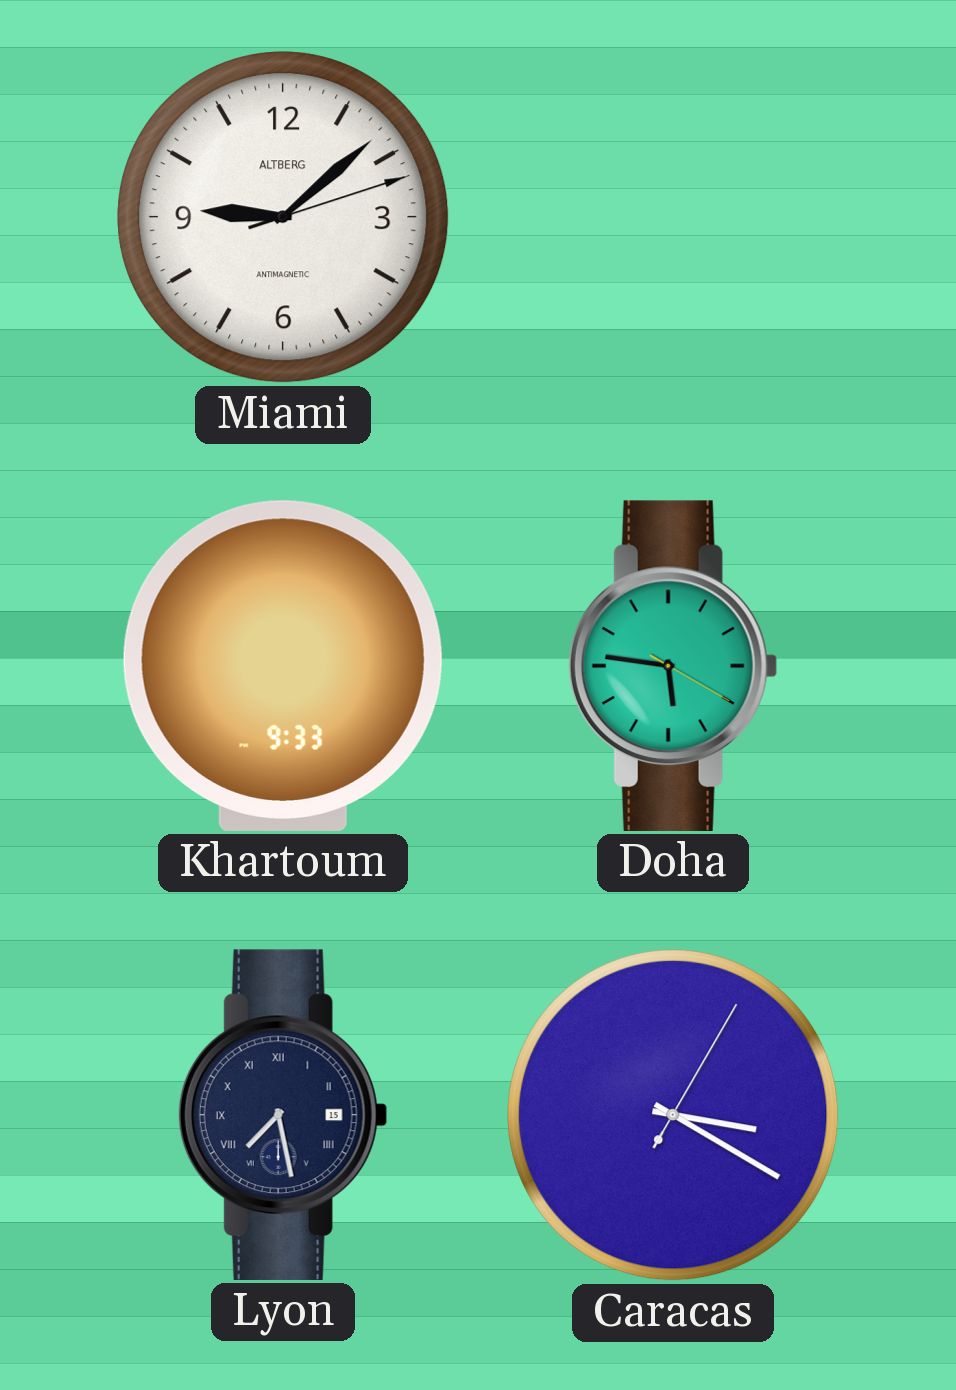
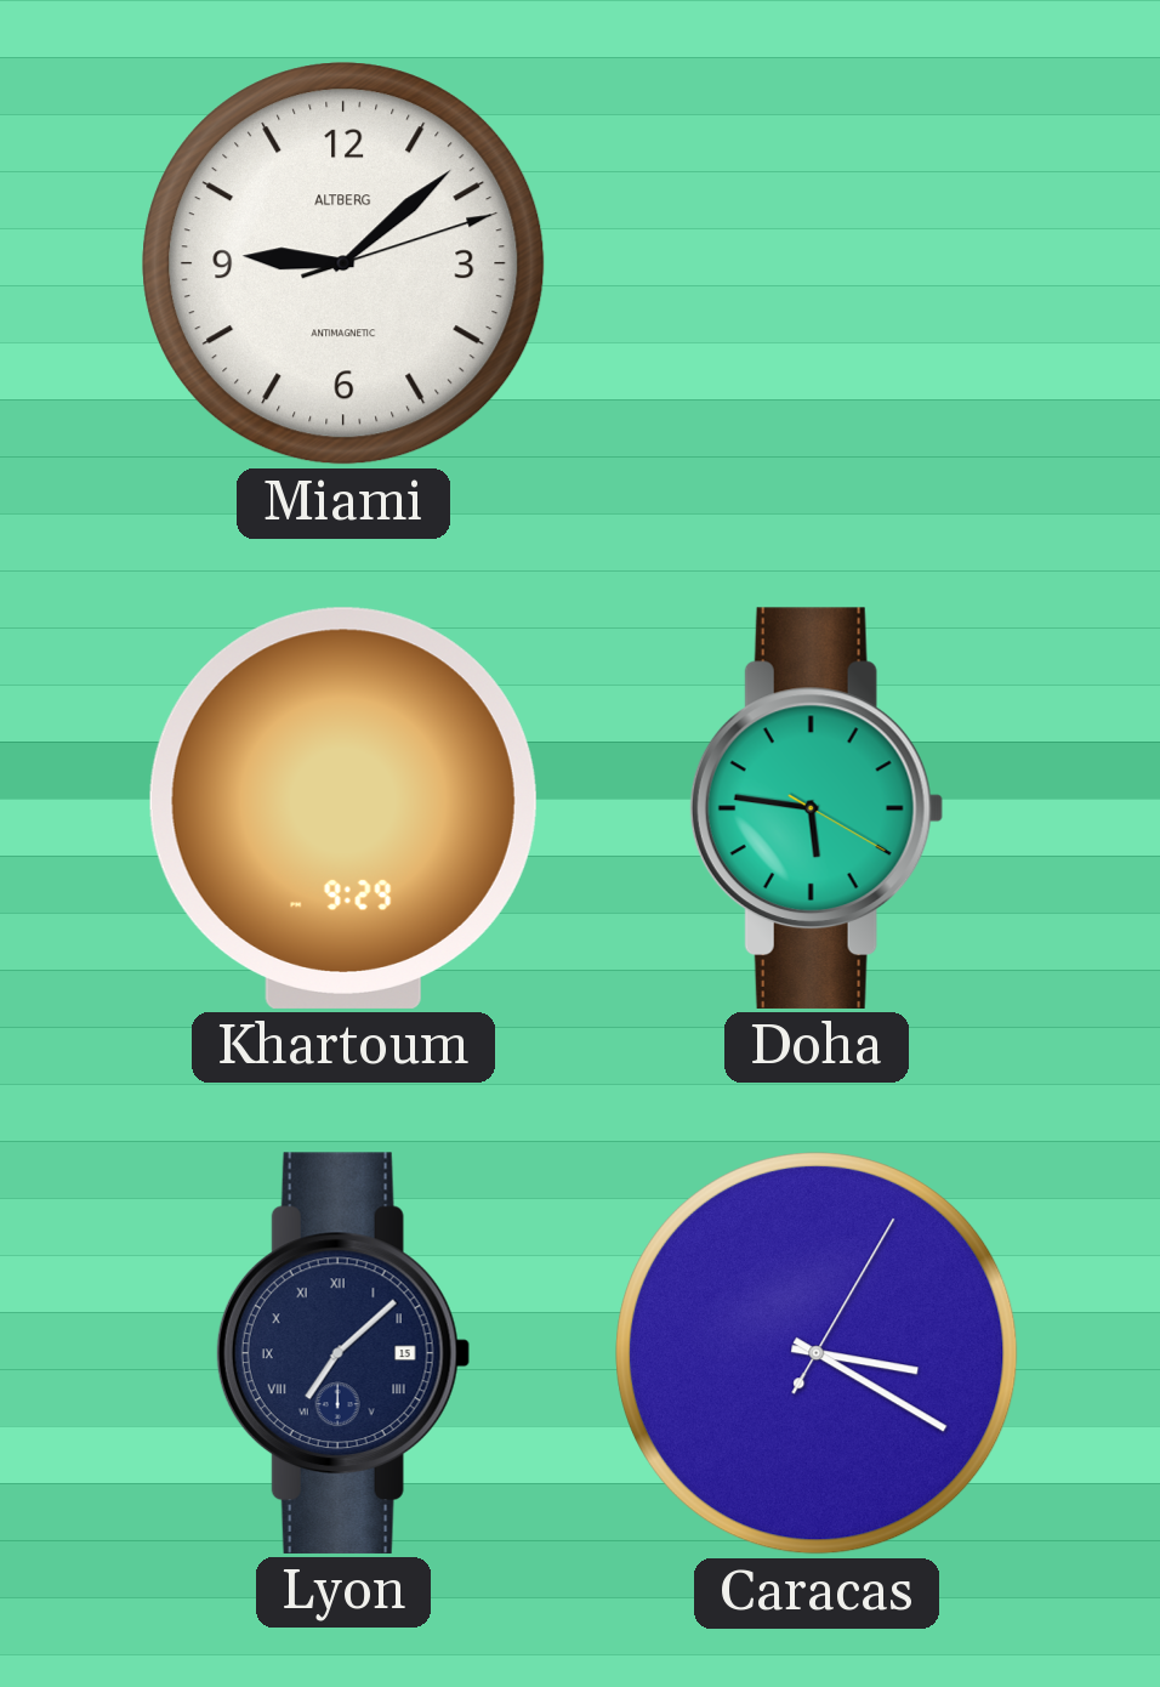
Khartoum: 9:33 -> 9:29 (343, 808)
Lyon: 7:28 -> 7:08 (343, 1353)
